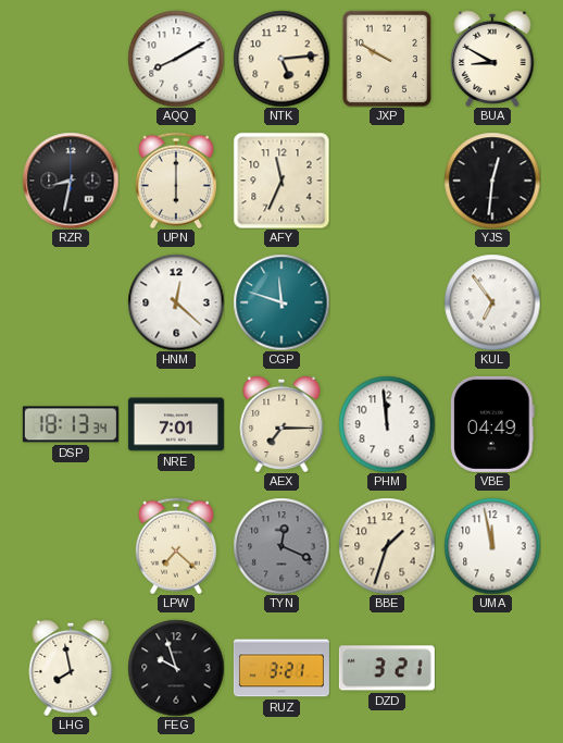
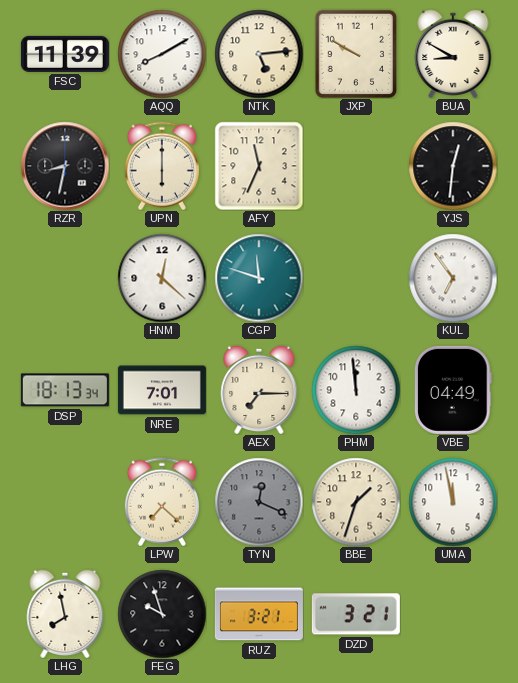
FSC: none -> 11:39 (65, 54)
